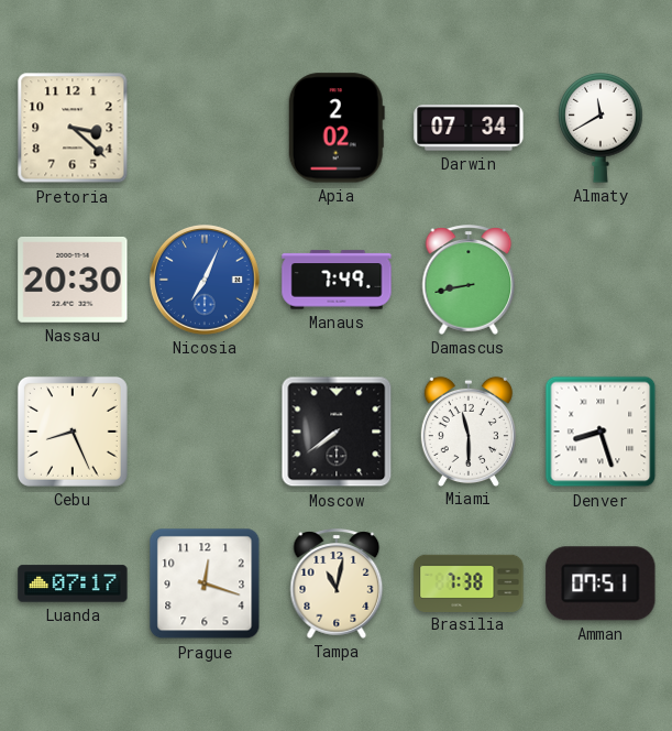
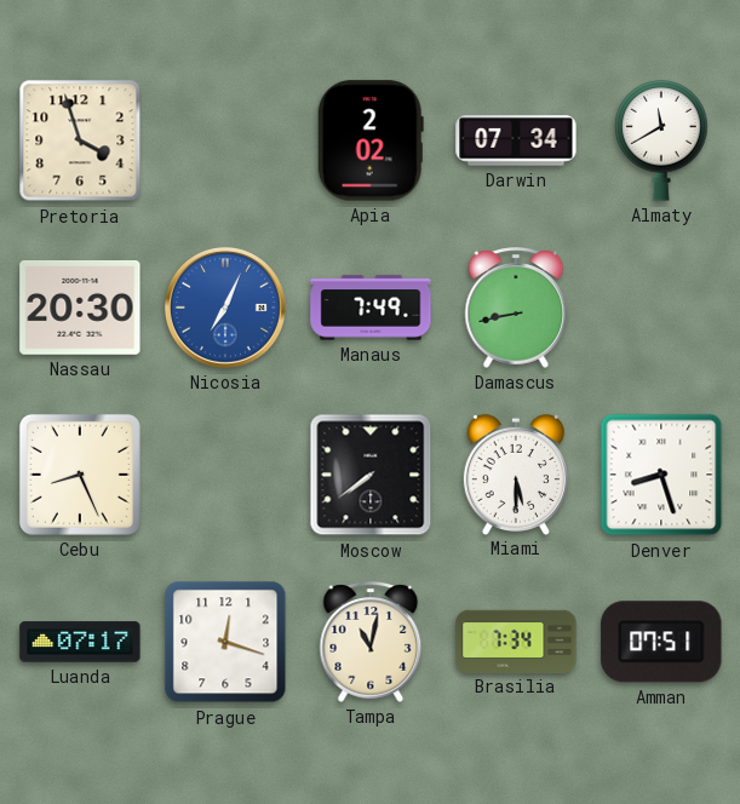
Pretoria: 3:22 -> 3:57 (80, 140)
Miami: 11:30 -> 5:30 (516, 473)
Brasilia: 7:38 -> 7:34 (516, 641)
